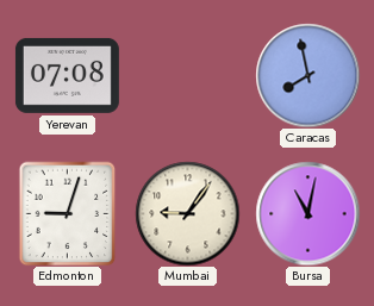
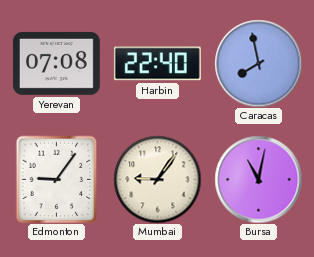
Harbin: none -> 22:40 (157, 64)
Edmonton: 9:03 -> 9:06 (57, 179)
